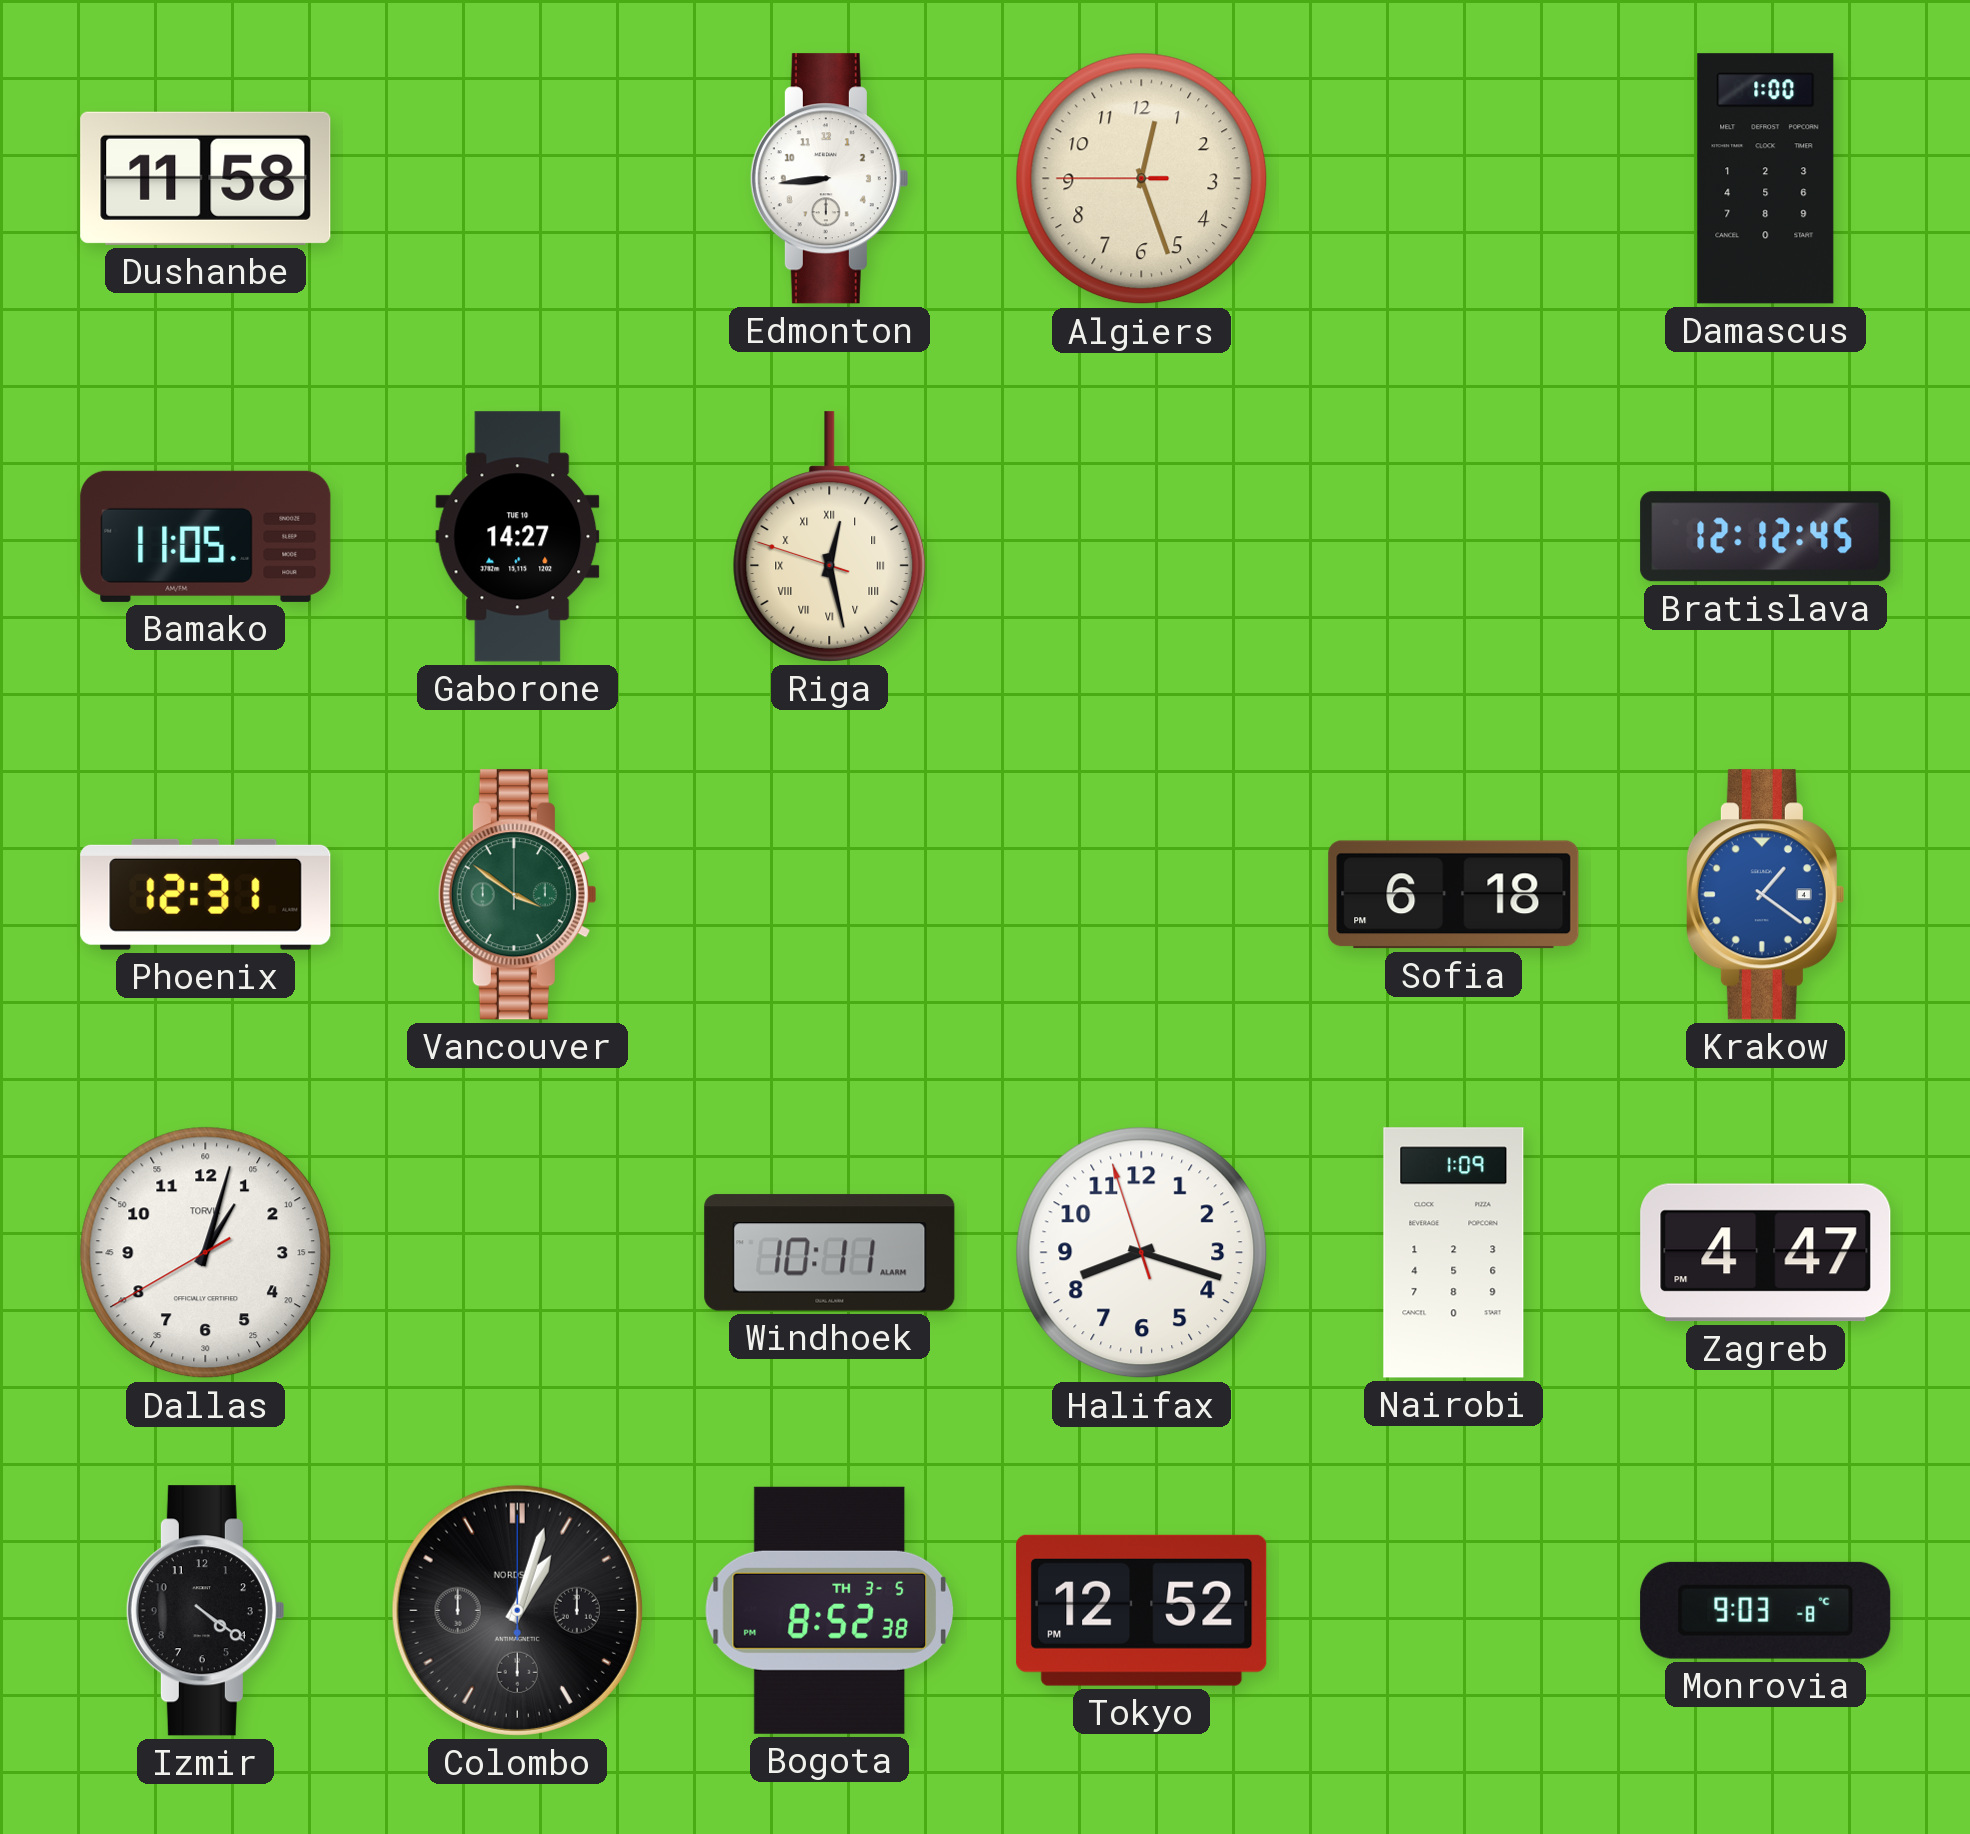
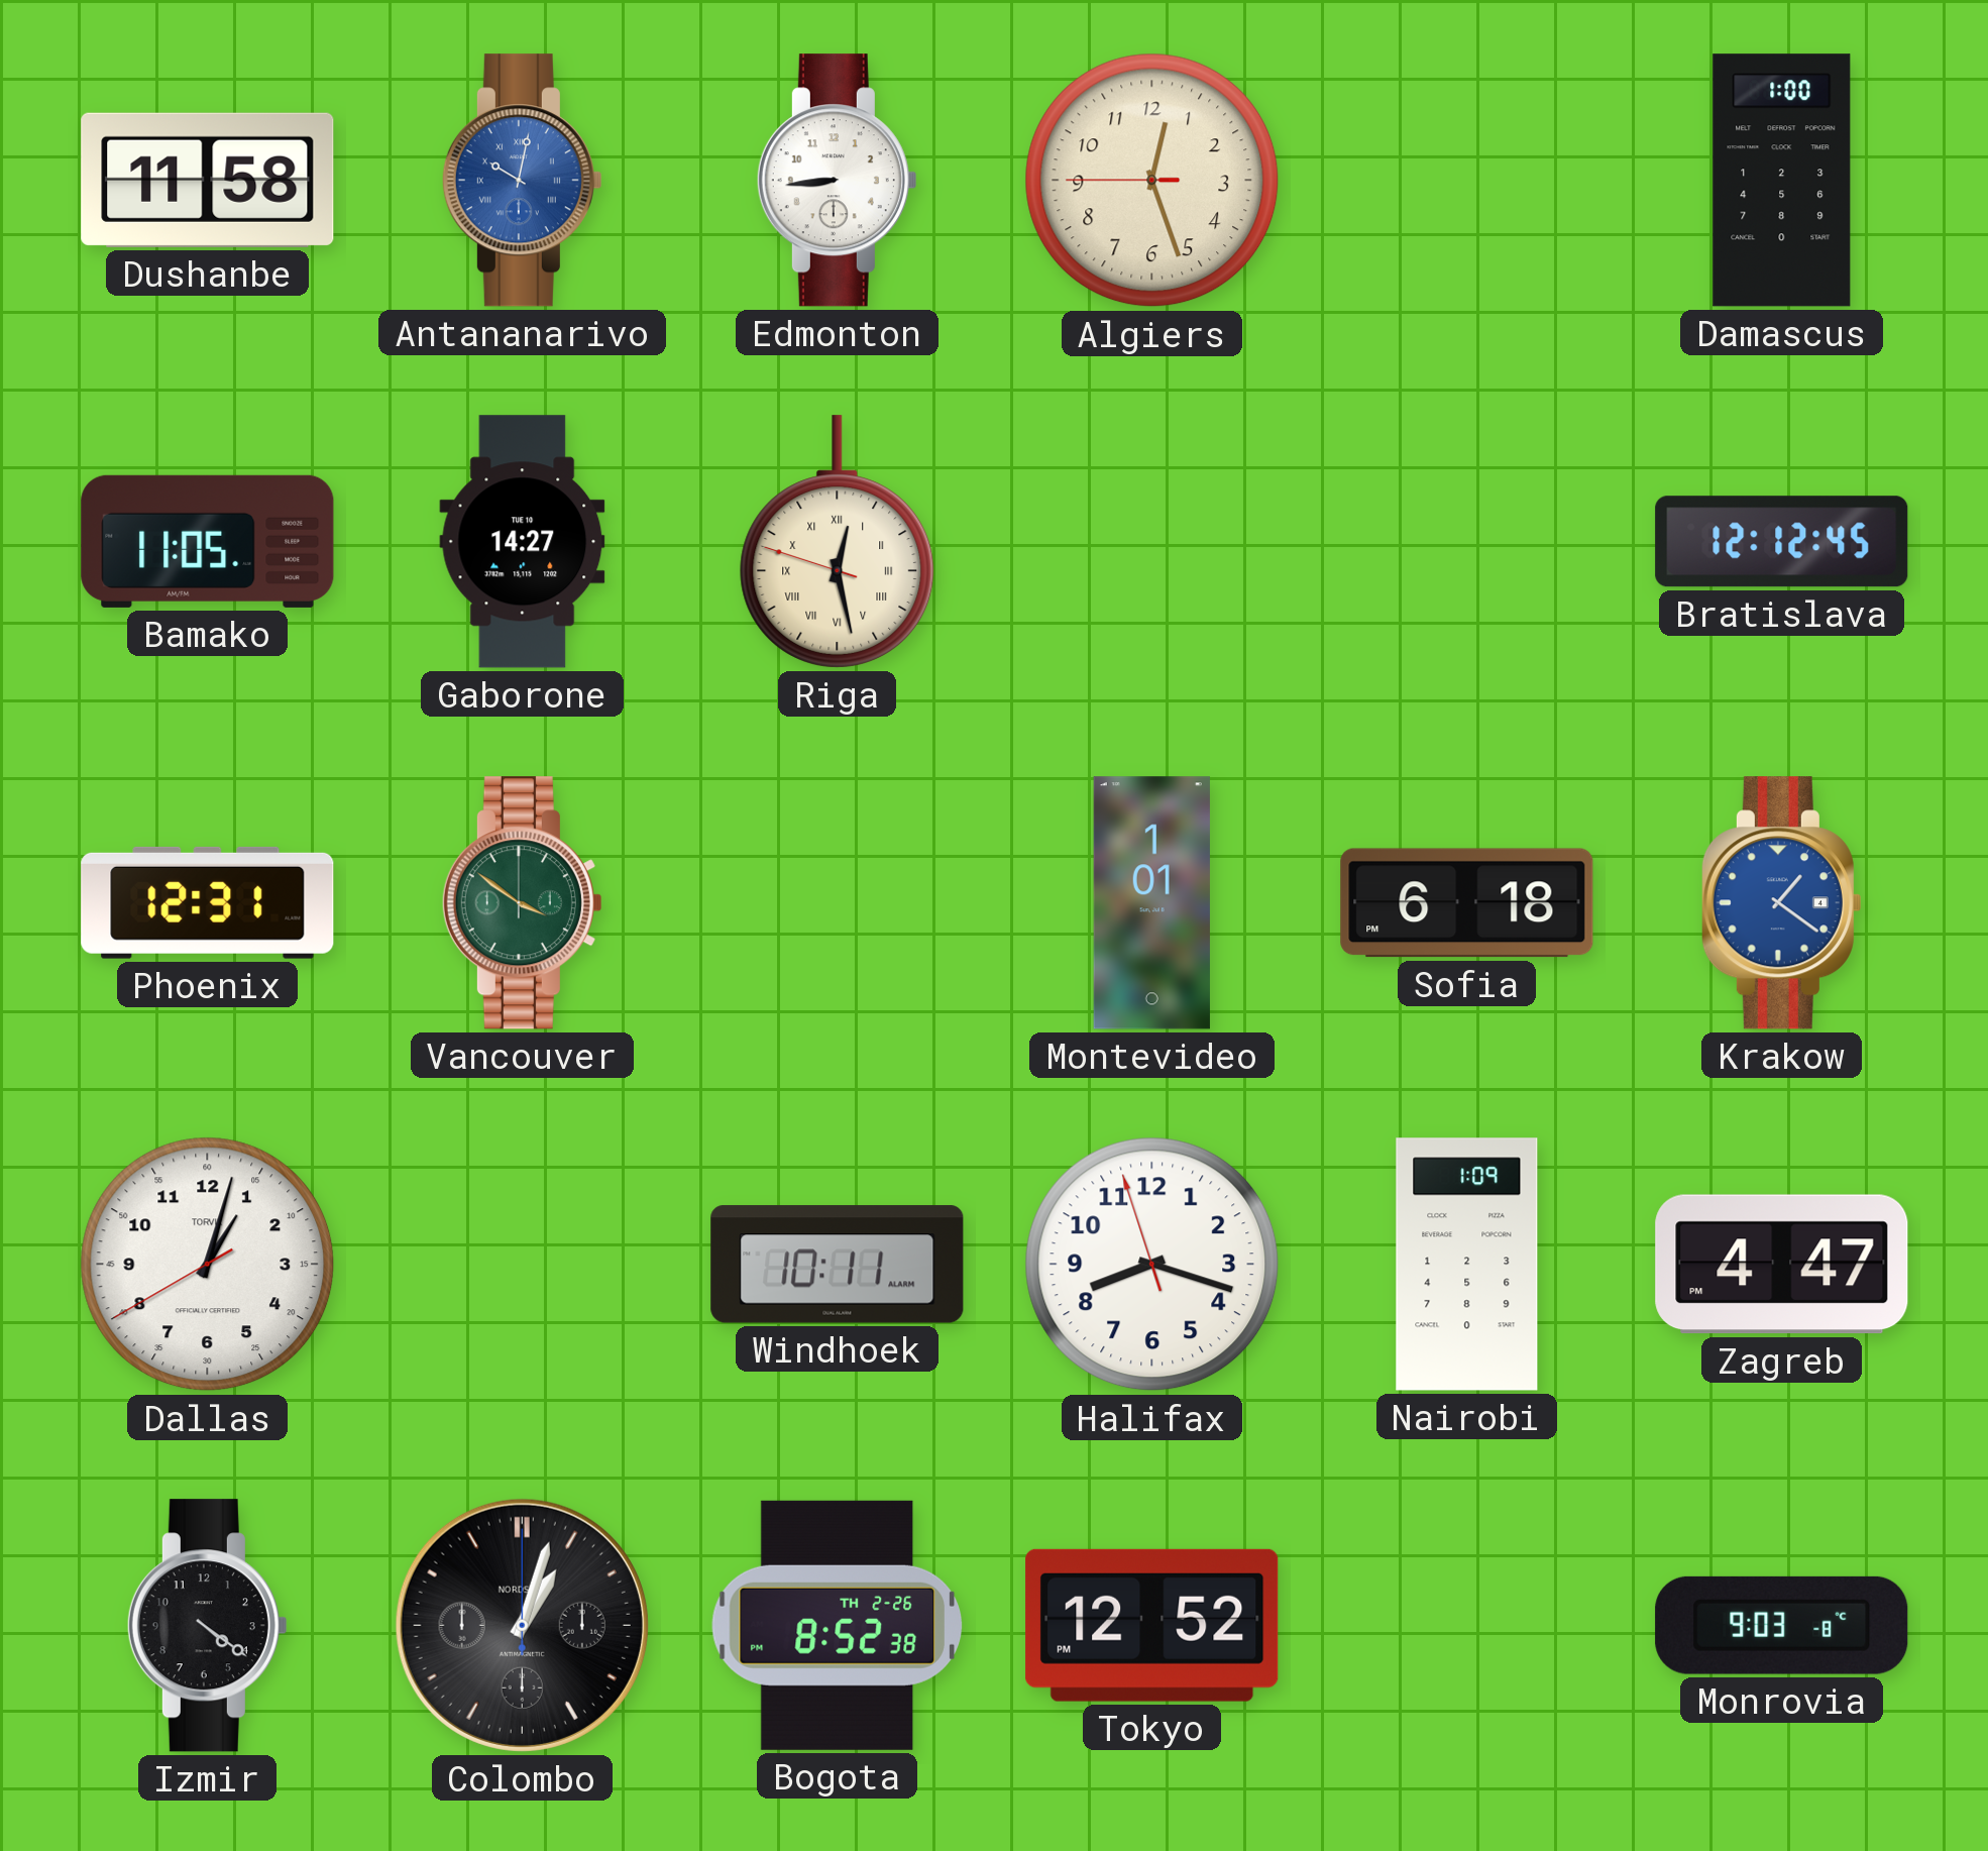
Antananarivo: none -> 10:02 (522, 181)
Montevideo: none -> 1:01 (1151, 903)
Bogota date: TH 3-5 -> TH 2-26 (837, 1625)
